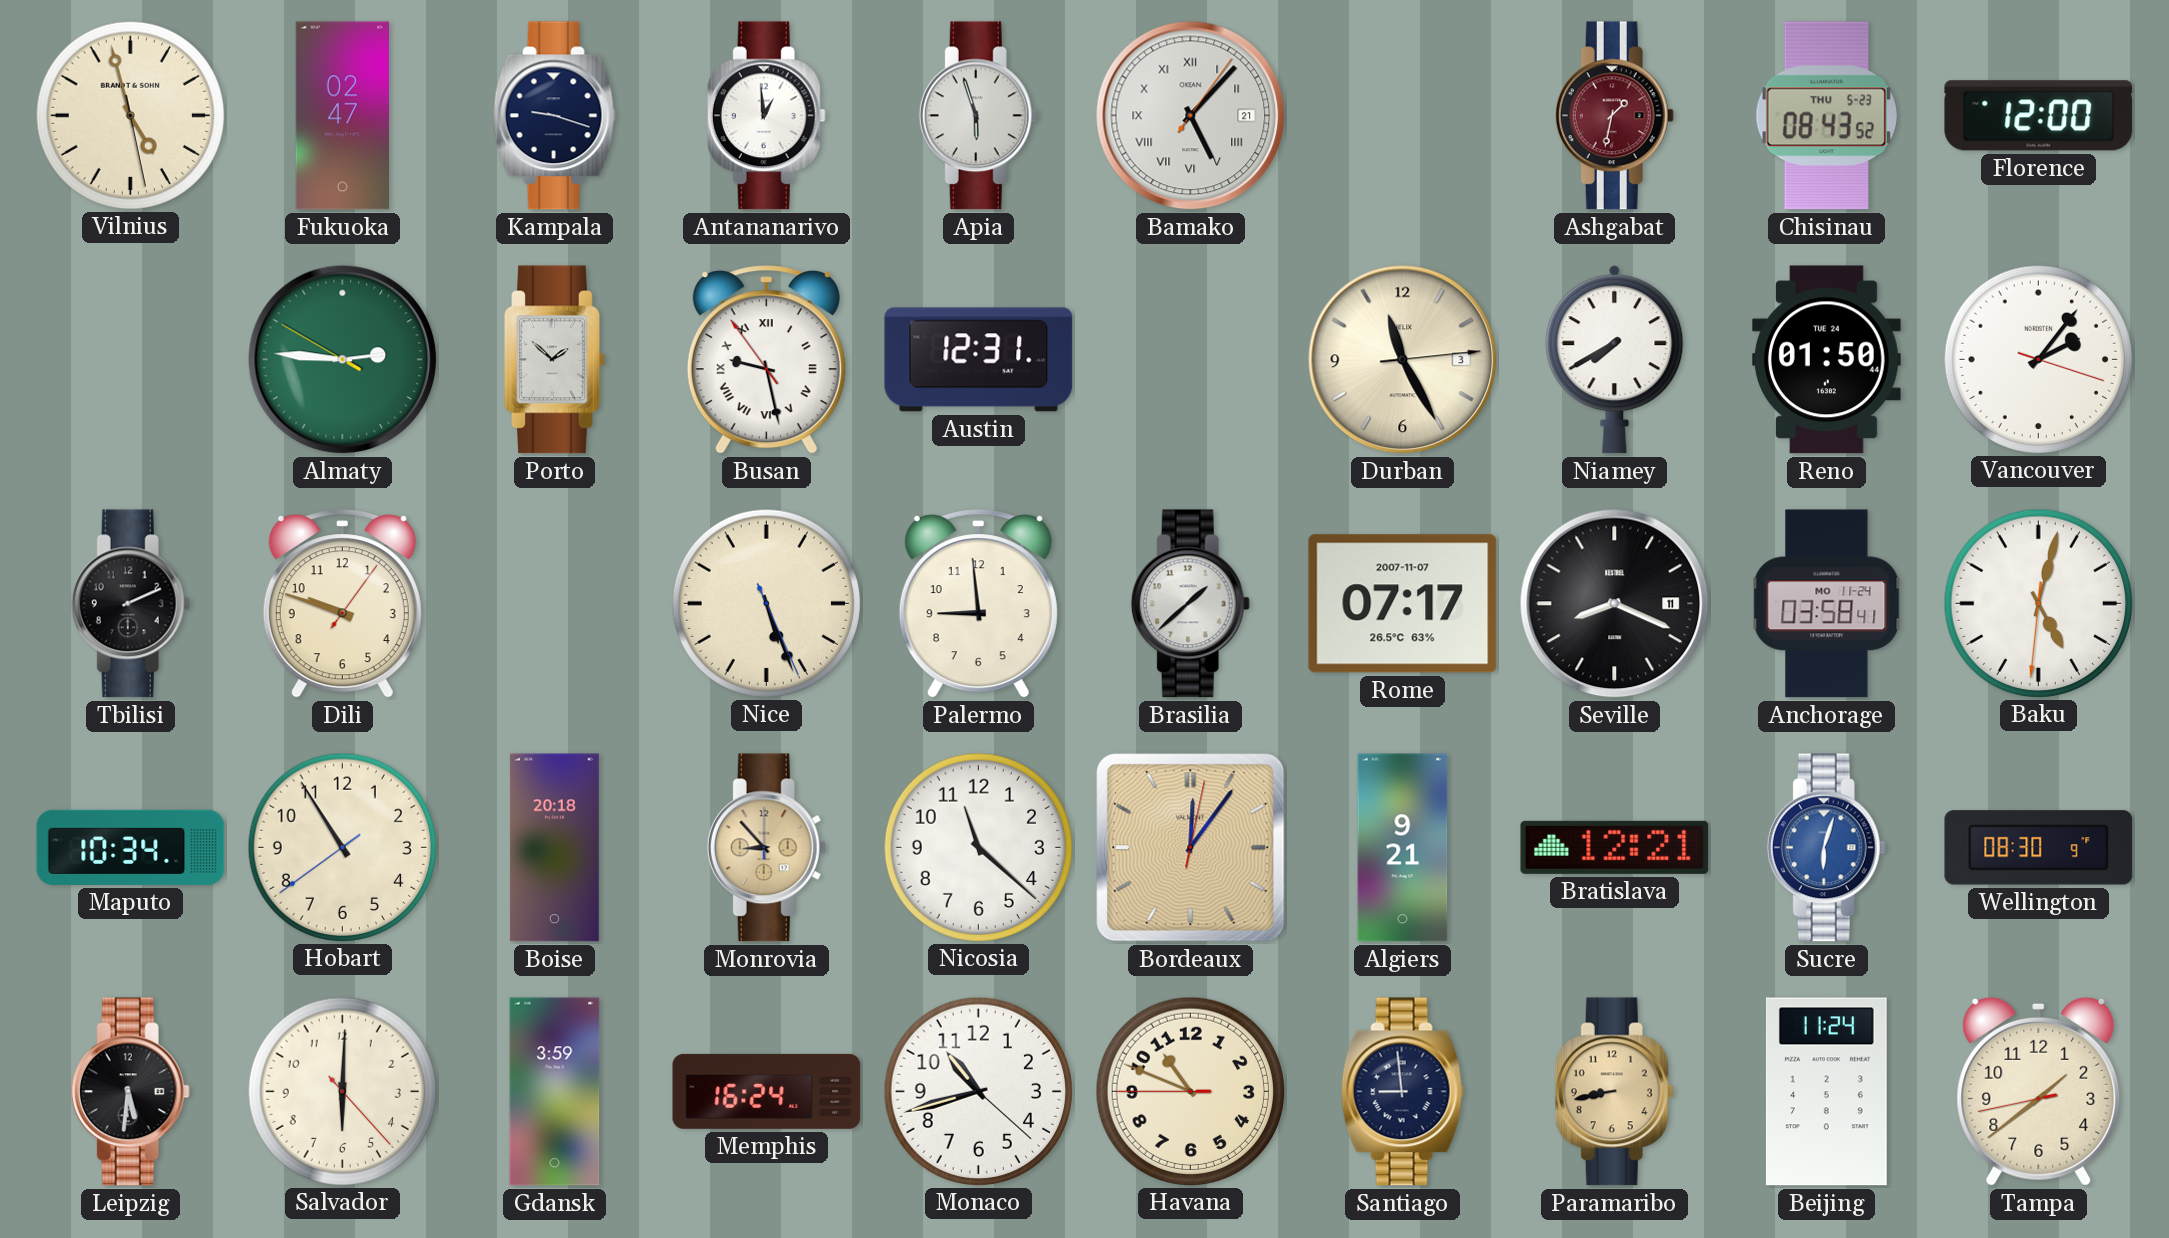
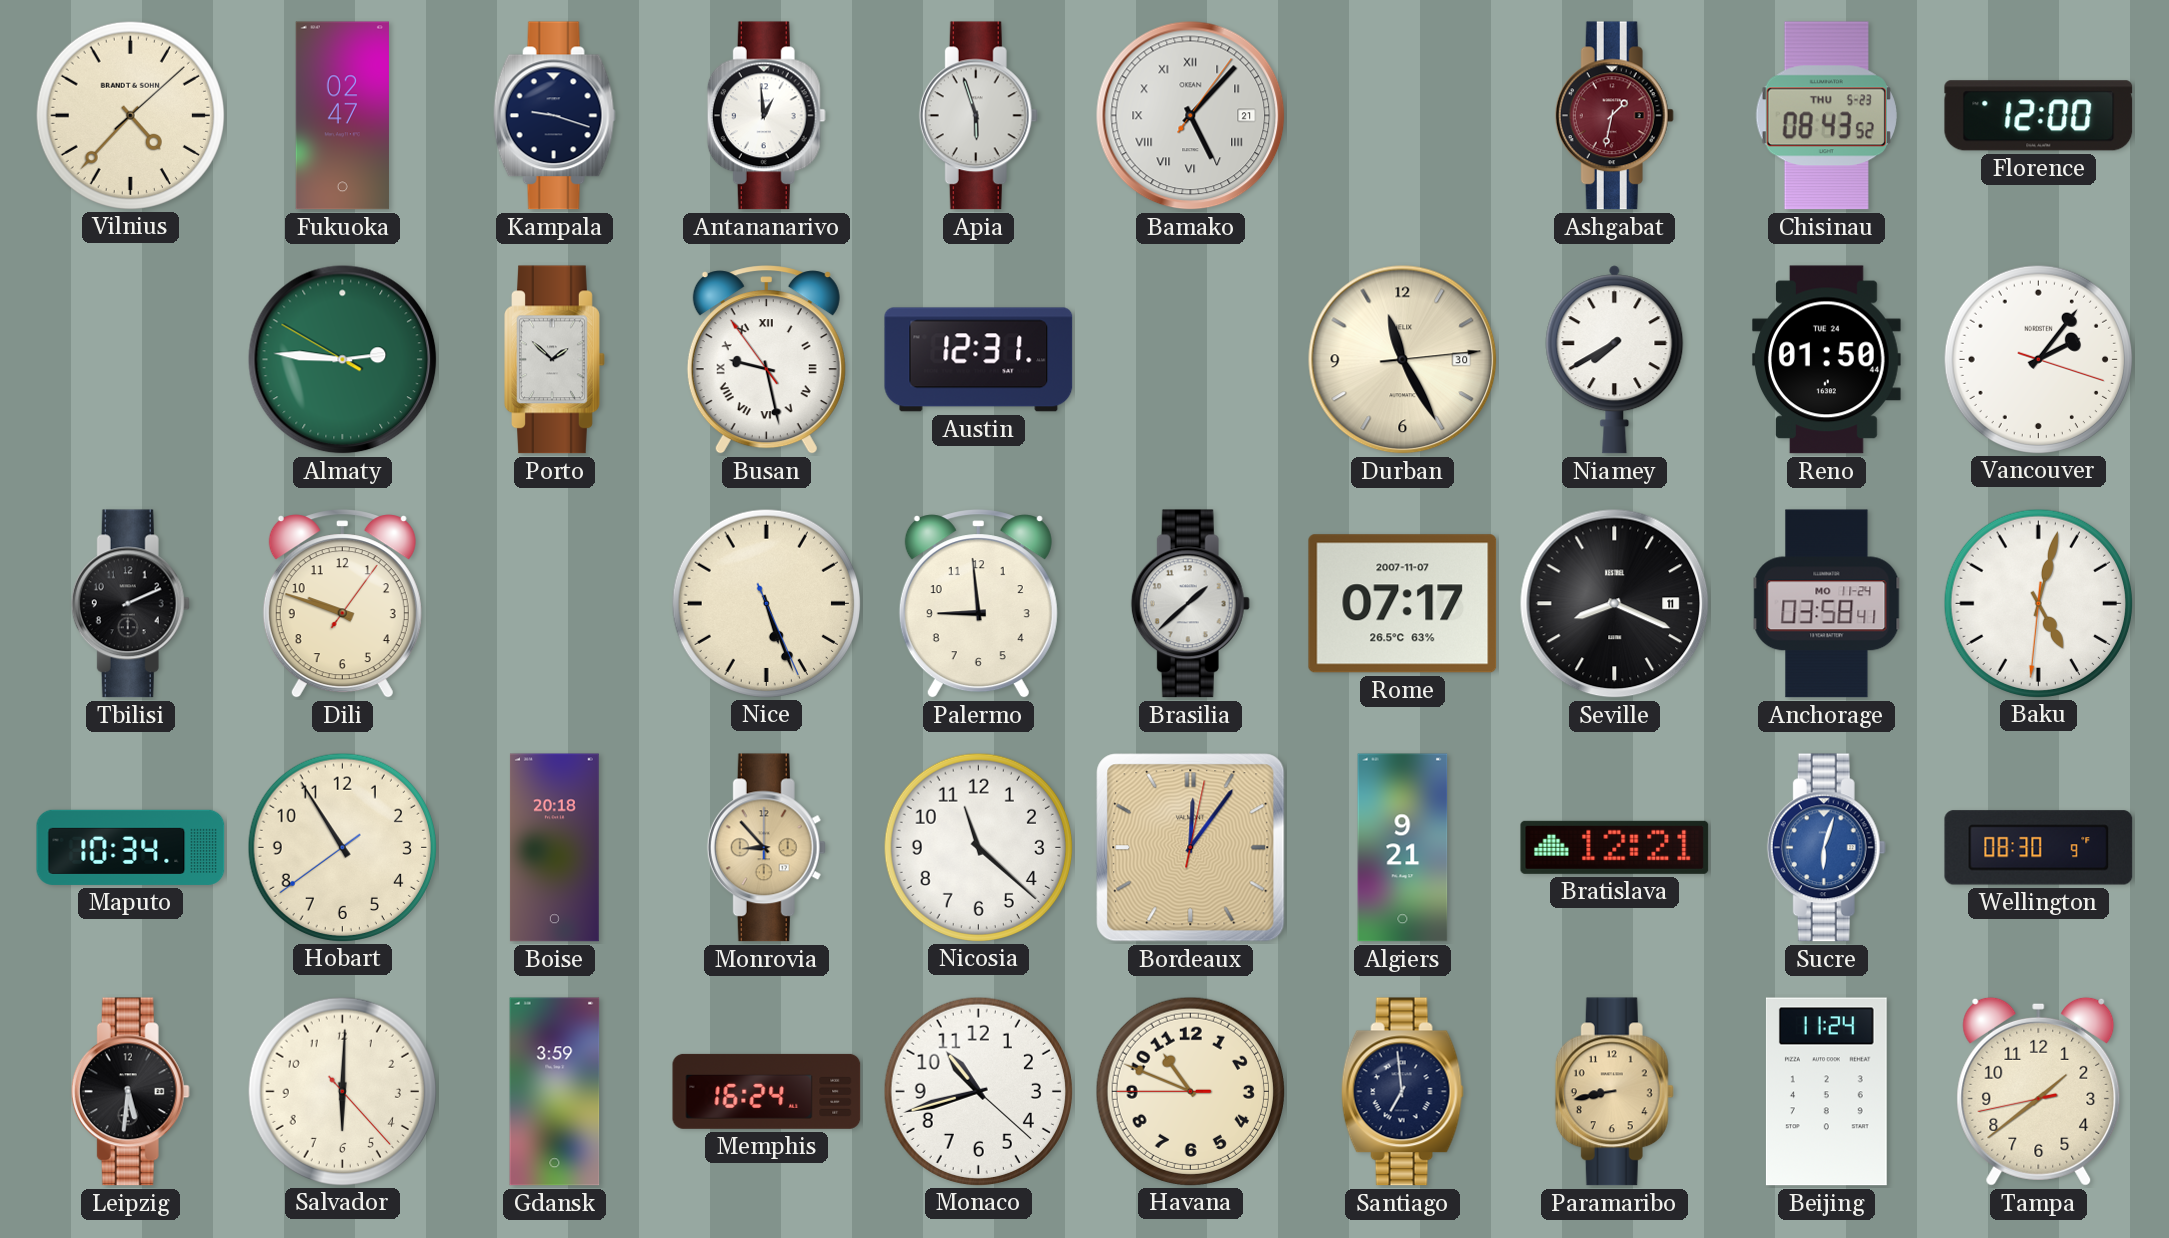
Vilnius: 4:57 -> 4:37 (130, 115)
Durban date: 3 -> 30 (1403, 360)
Santiago: 8:59 -> 6:59 (1402, 1092)
